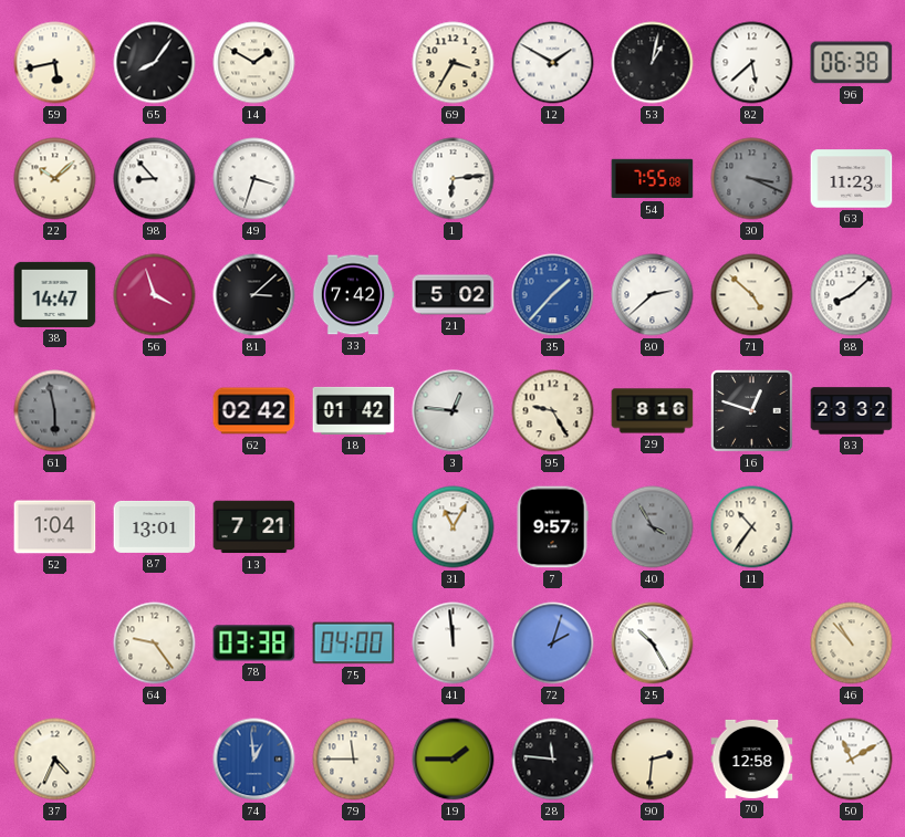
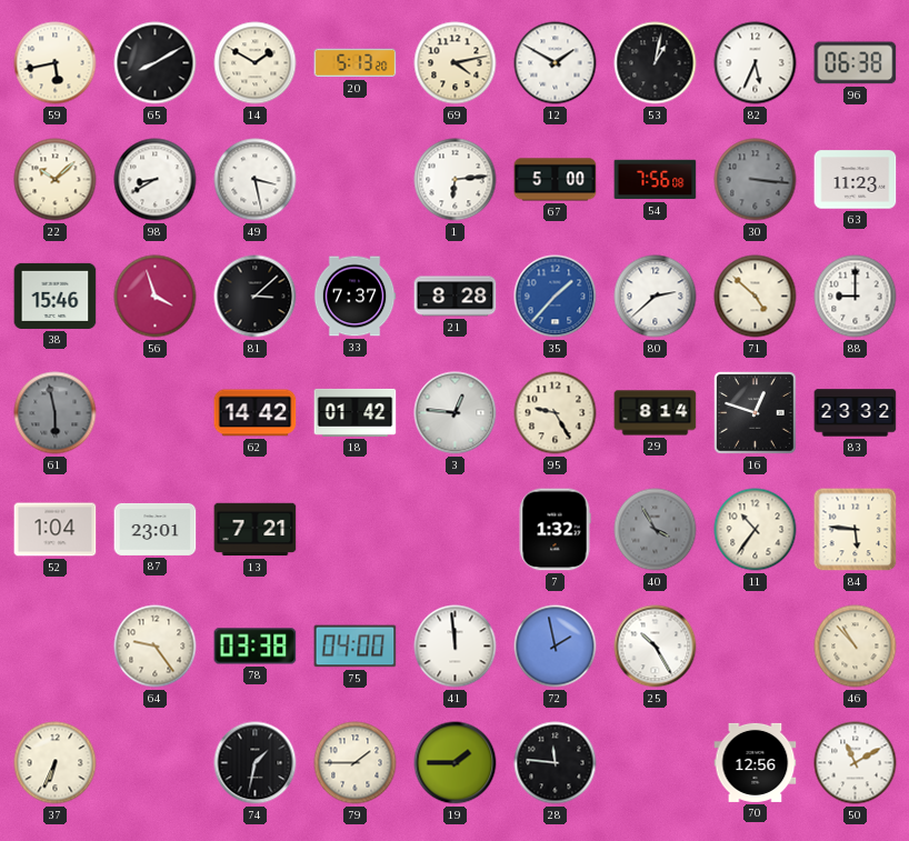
65: 8:06 -> 8:10 (156, 63)
20: none -> 5:13 (356, 63)
69: 3:35 -> 4:13 (456, 63)
82: 5:38 -> 5:34 (756, 63)
98: 8:53 -> 8:40 (156, 180)
49: 3:33 -> 3:28 (256, 180)
67: none -> 5:00 (556, 180)
54: 7:55 -> 7:56 (656, 180)
30: 3:19 -> 3:16 (756, 180)
38: 14:47 -> 15:46 (56, 296)
33: 7:42 -> 7:37 (354, 297)
21: 5:02 -> 8:28 (456, 297)
88: 8:08 -> 9:00 (856, 297)
62: 02:42 -> 14:42 (256, 413)
29: 8:16 -> 8:14 (656, 413)
87: 13:01 -> 23:01 (156, 529)
31: 11:05 -> none (454, 527)
7: 9:57 -> 1:32 (555, 530)
84: none -> 5:46 (856, 530)
72: 2:03 -> 1:58 (556, 647)
37: 4:34 -> 6:34 (56, 763)
74: 12:59 -> 1:32 (256, 763)
74 dial: blue -> black (256, 763)
79: 11:45 -> 1:45 (356, 763)
90: 2:31 -> none (653, 760)
70: 12:58 -> 12:56 (756, 762)
